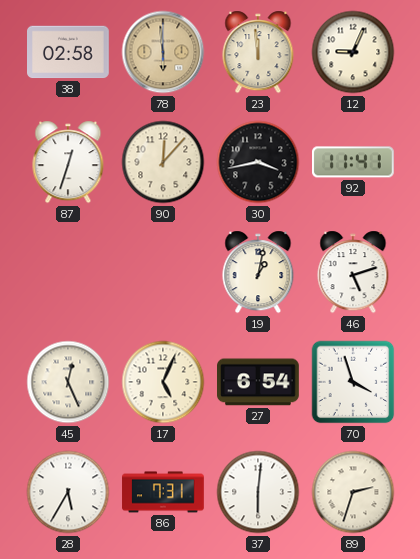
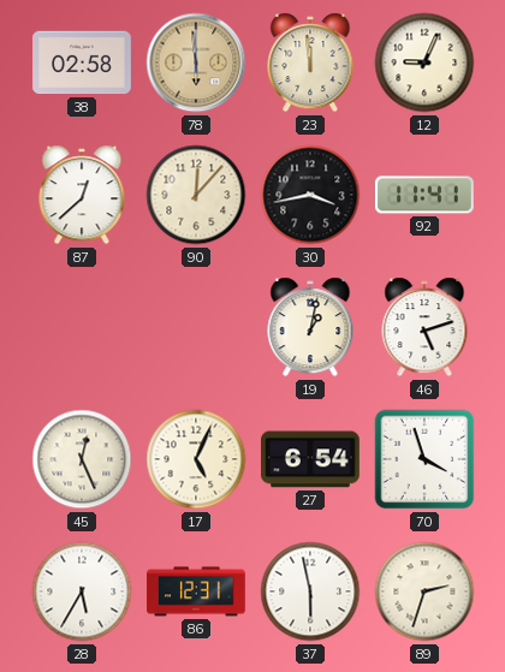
87: 12:33 -> 12:38 (82, 195)
86: 7:31 -> 12:31 (196, 591)
37: 6:01 -> 5:58 (310, 591)
